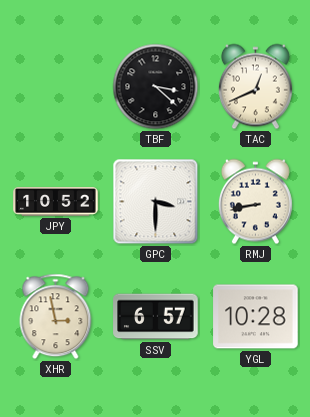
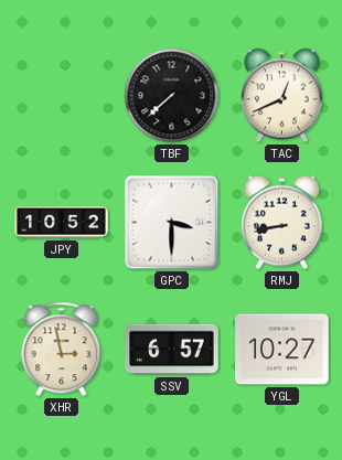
TBF: 3:22 -> 7:38 (172, 96)
YGL: 10:28 -> 10:27 (282, 350)
